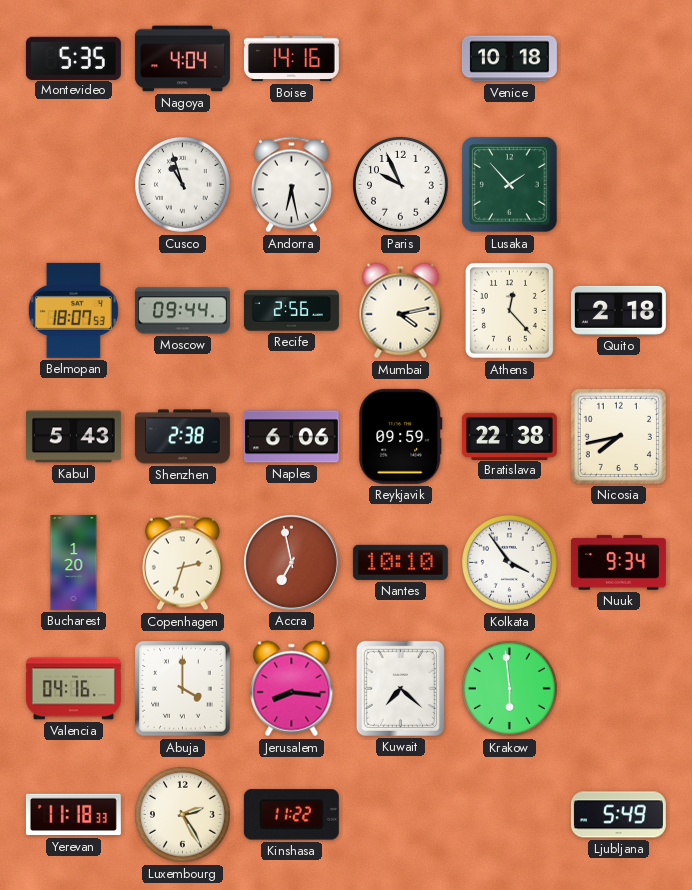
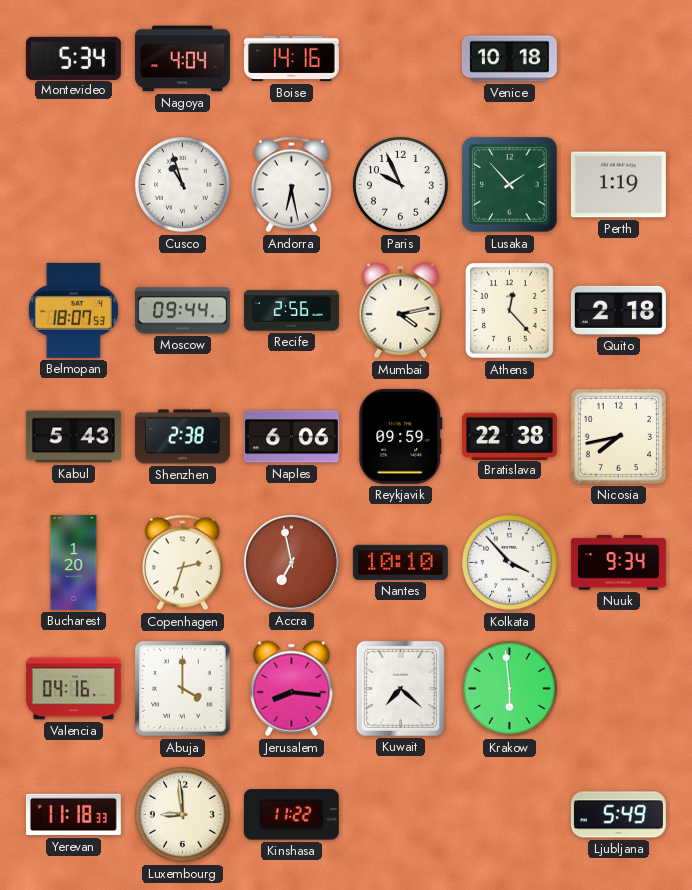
Montevideo: 5:35 -> 5:34 (73, 58)
Perth: none -> 1:19 (618, 185)
Kolkata: 3:54 -> 3:53 (510, 563)
Luxembourg: 2:25 -> 8:59 (183, 815)
